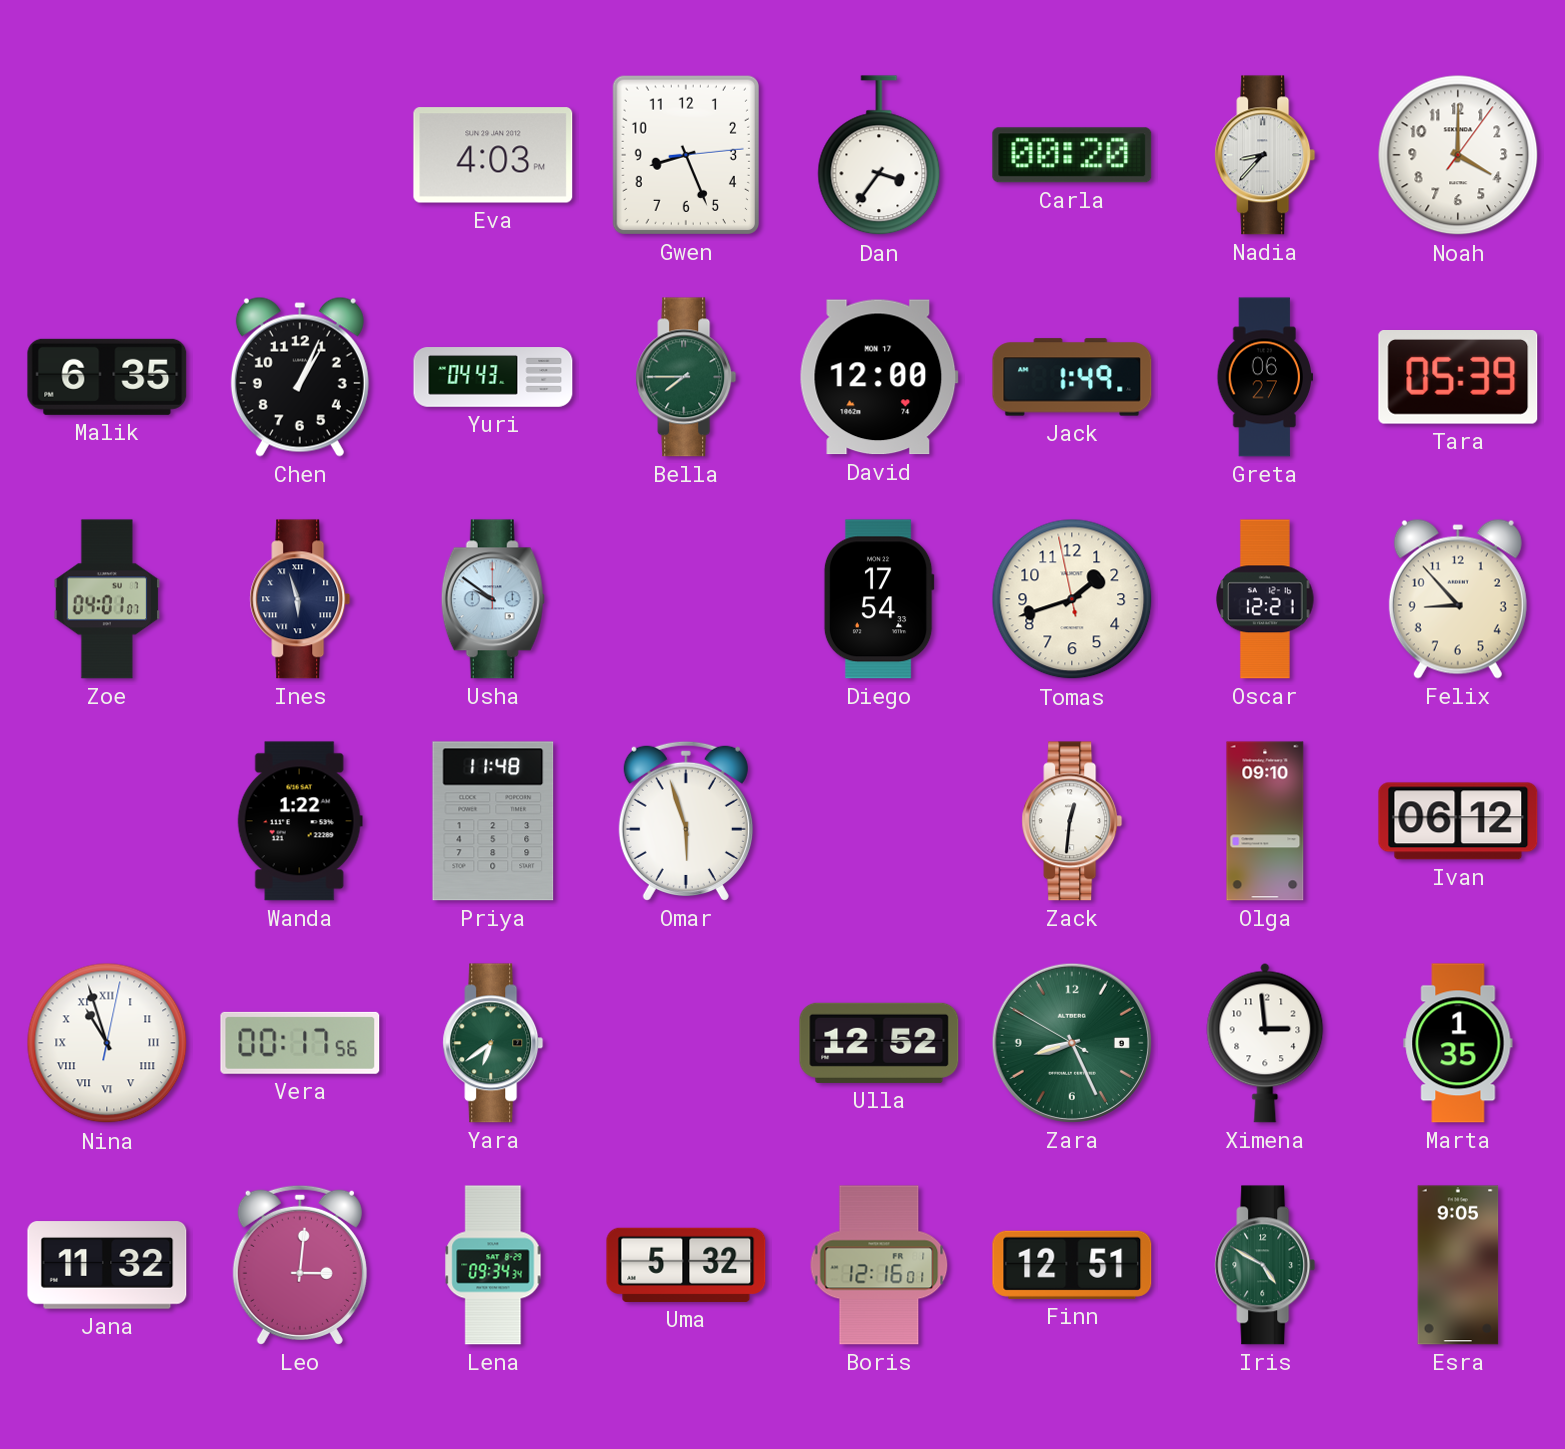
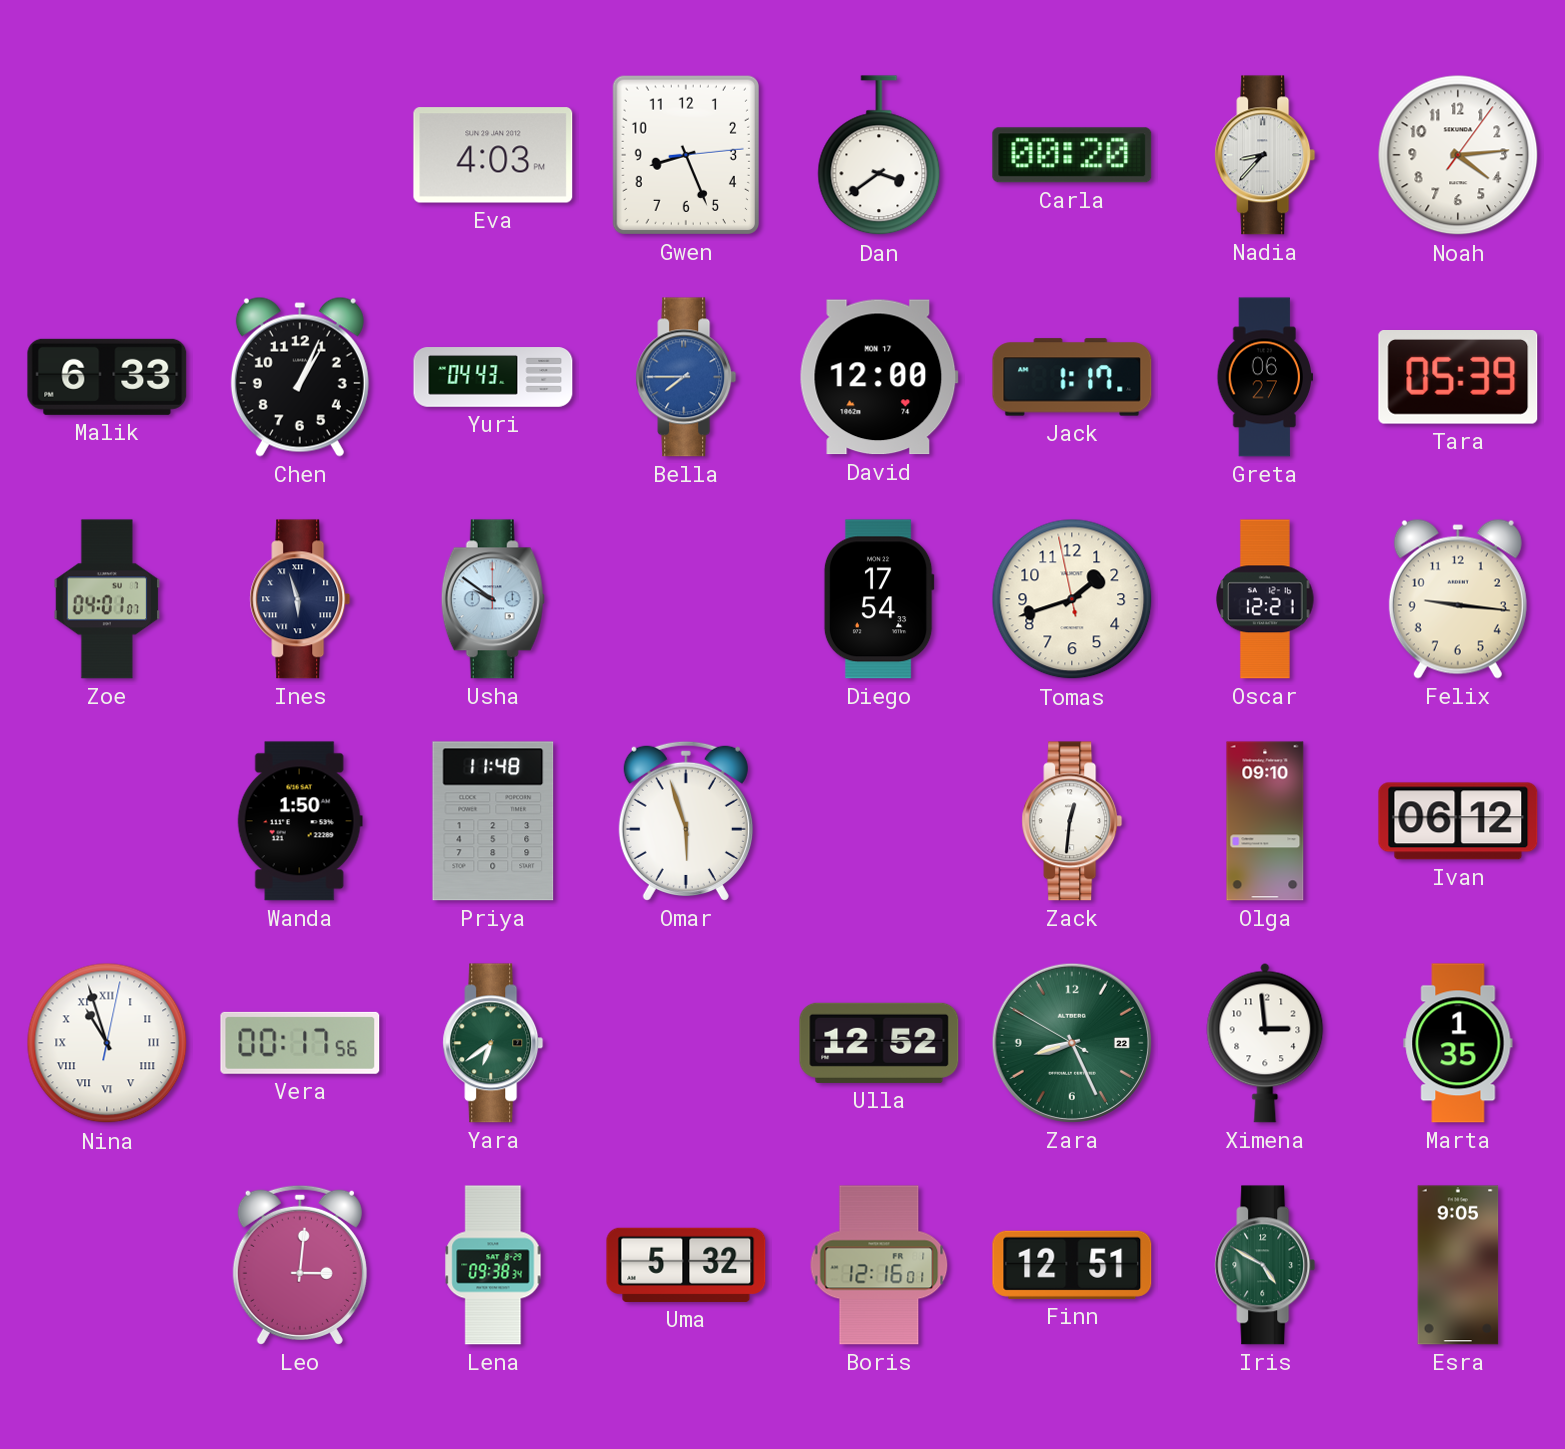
Dan: 3:36 -> 3:39 (879, 156)
Noah: 4:00 -> 4:14 (1458, 155)
Malik: 6:35 -> 6:33 (107, 377)
Bella dial: green -> blue (686, 377)
Jack: 1:49 -> 1:17 (1072, 377)
Felix: 8:53 -> 9:16 (1458, 599)
Wanda: 1:22 -> 1:50 (300, 821)
Zara date: 9 -> 22 (1072, 1043)
Jana: 11:32 -> none (107, 1265)
Lena: 09:34 -> 09:38 (493, 1265)
